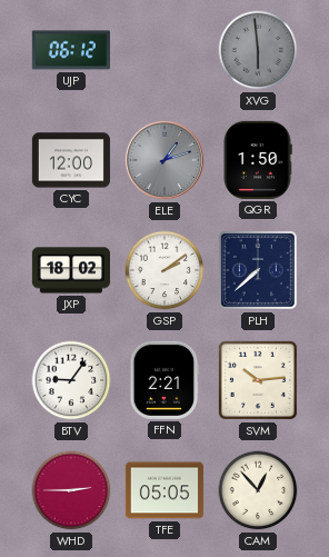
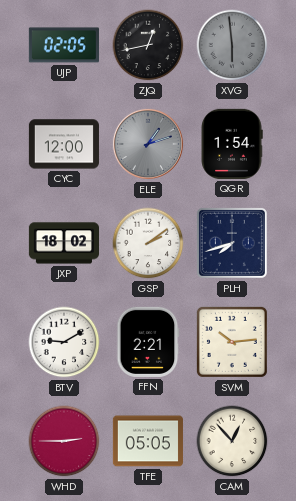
UJP: 06:12 -> 02:05 (64, 45)
ZJQ: none -> 12:43 (148, 45)
QGR: 1:50 -> 1:54 (232, 144)
PLH: 7:38 -> 7:42 (232, 243)
BTV: 9:06 -> 9:10 (64, 342)
